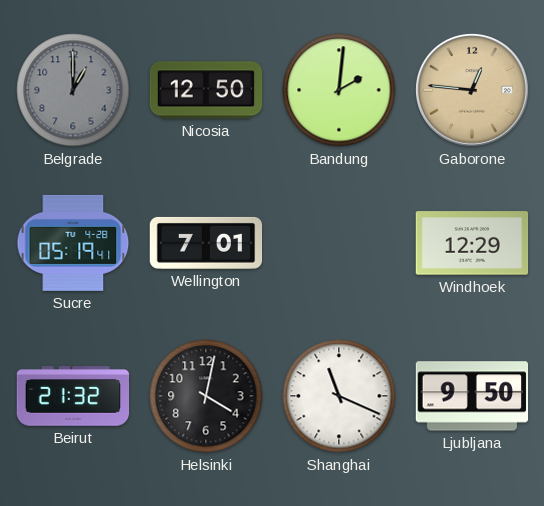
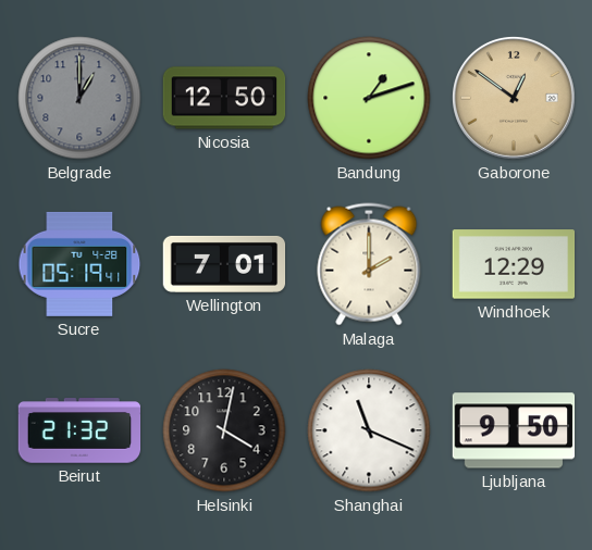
Bandung: 2:01 -> 1:12 (369, 98)
Gaborone: 12:46 -> 12:51 (514, 98)
Malaga: none -> 2:00 (369, 264)
